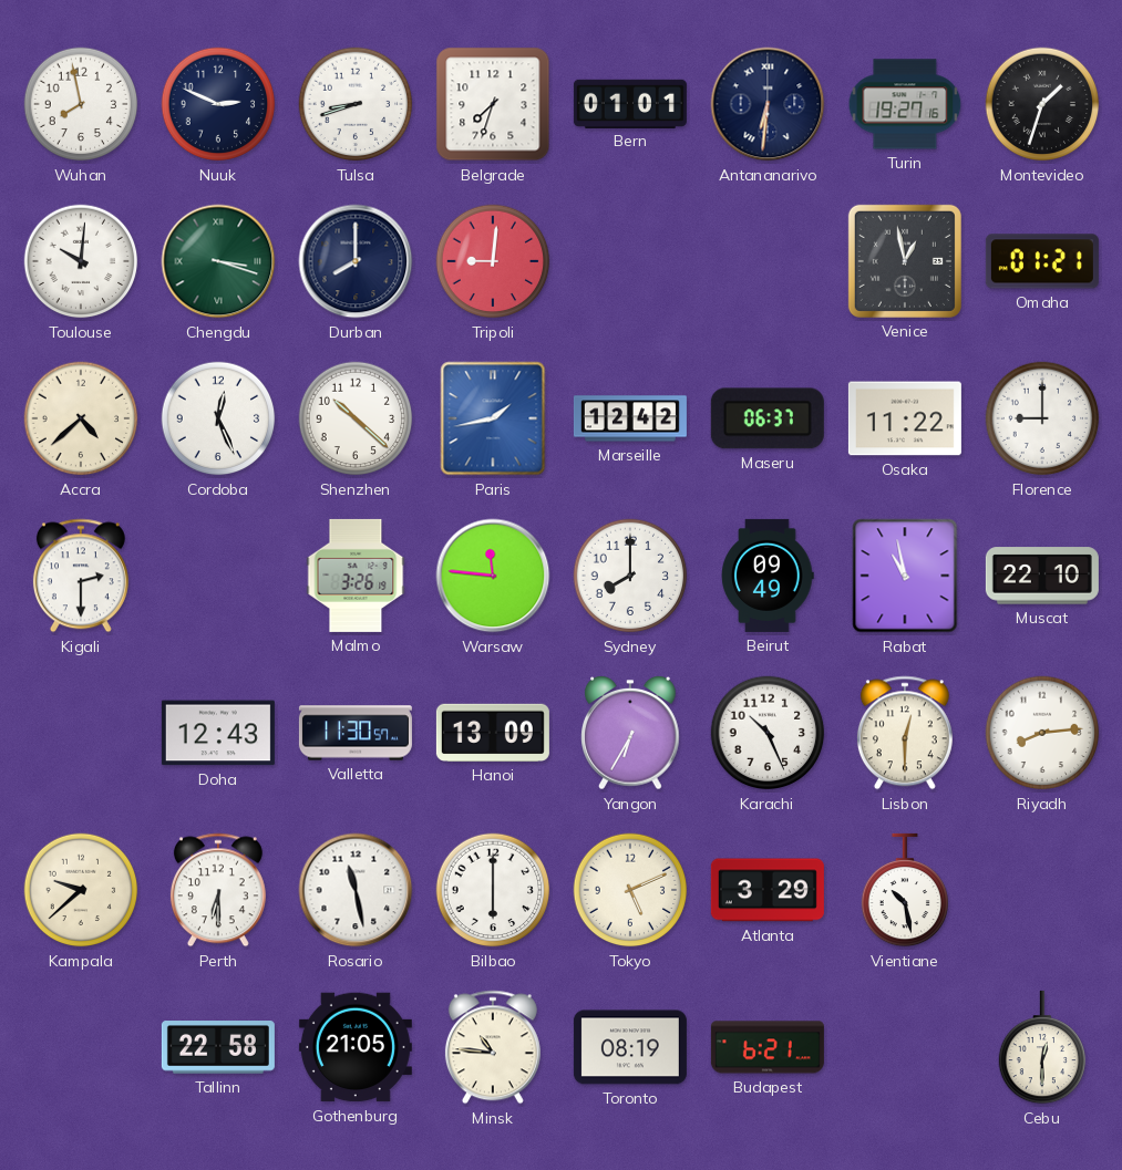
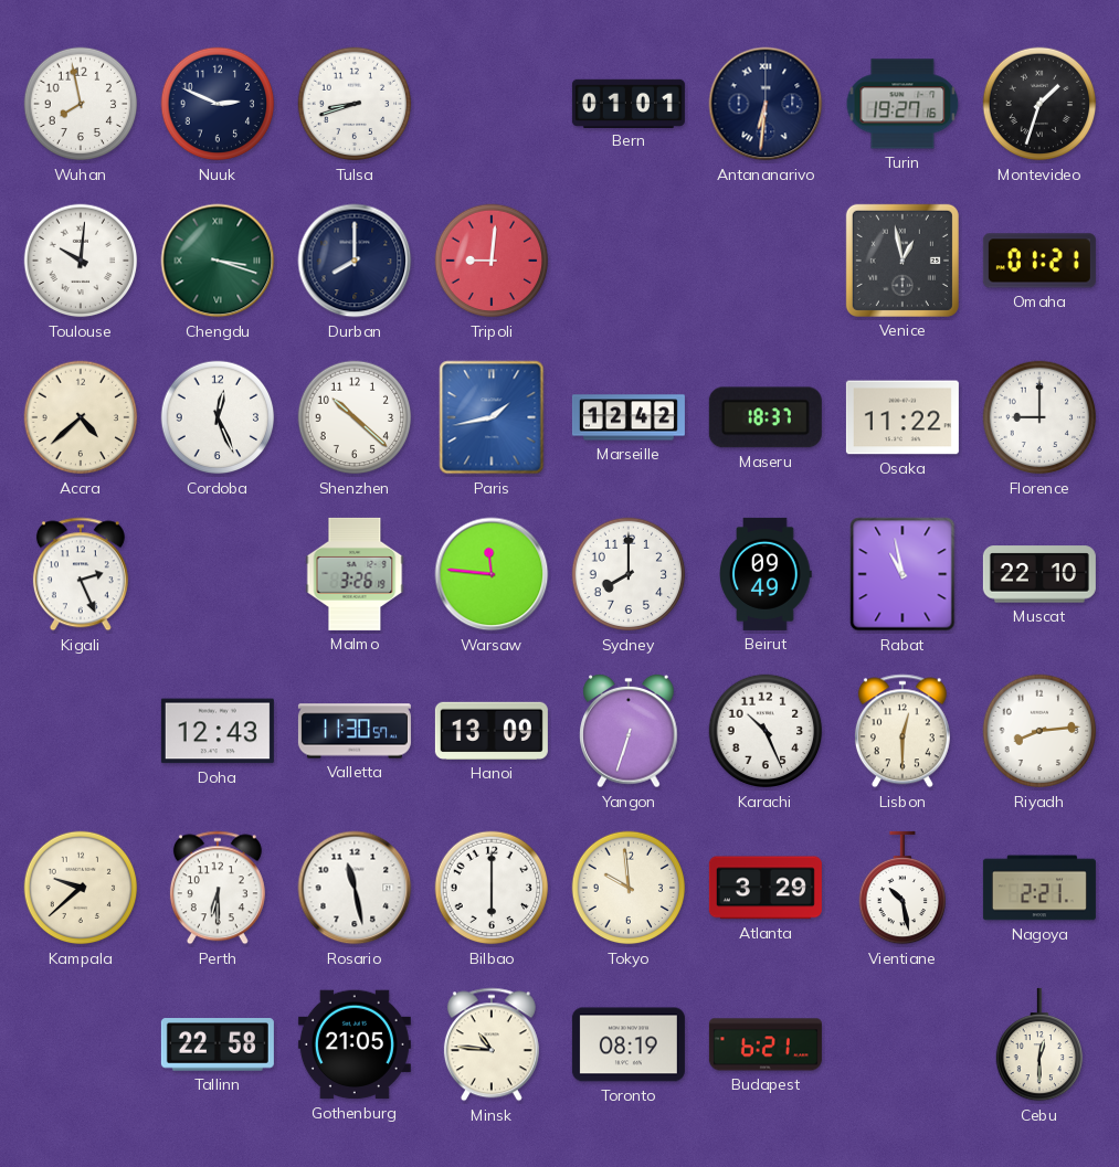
Belgrade: 7:33 -> none (493, 104)
Maseru: 06:37 -> 18:37 (766, 417)
Kigali: 2:30 -> 2:26 (81, 574)
Yangon: 6:35 -> 6:33 (629, 732)
Tokyo: 5:11 -> 9:59 (629, 888)
Nagoya: none -> 2:21 (1039, 888)
